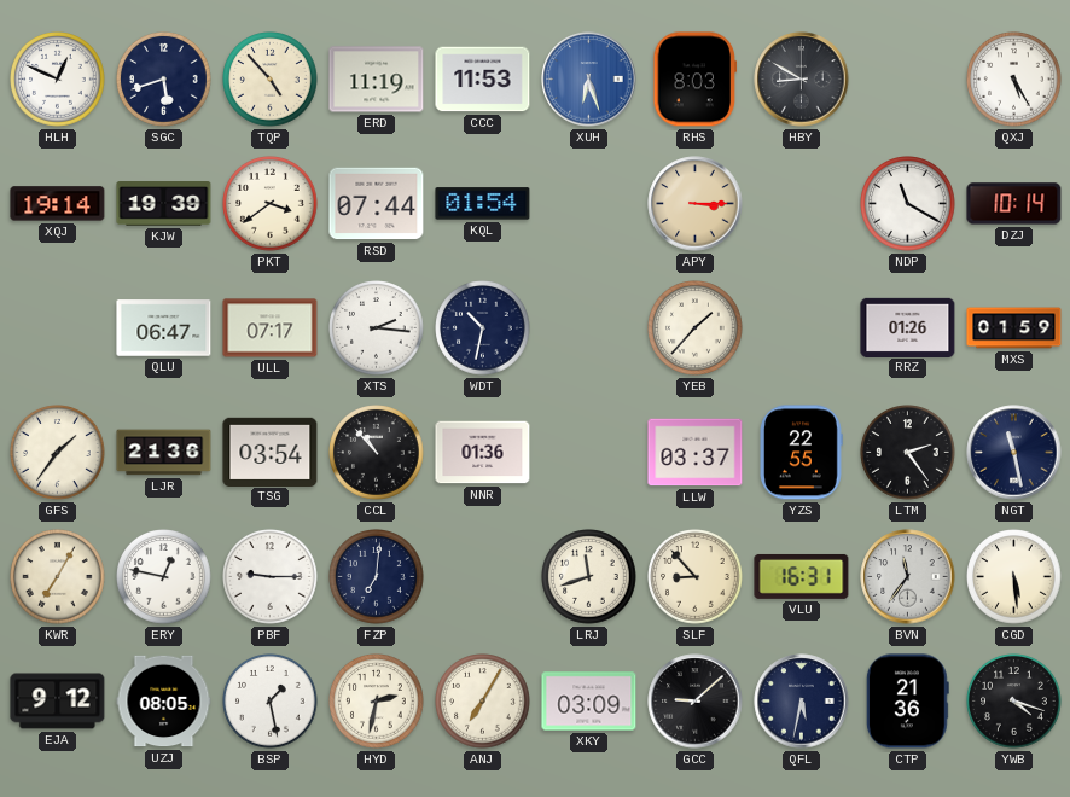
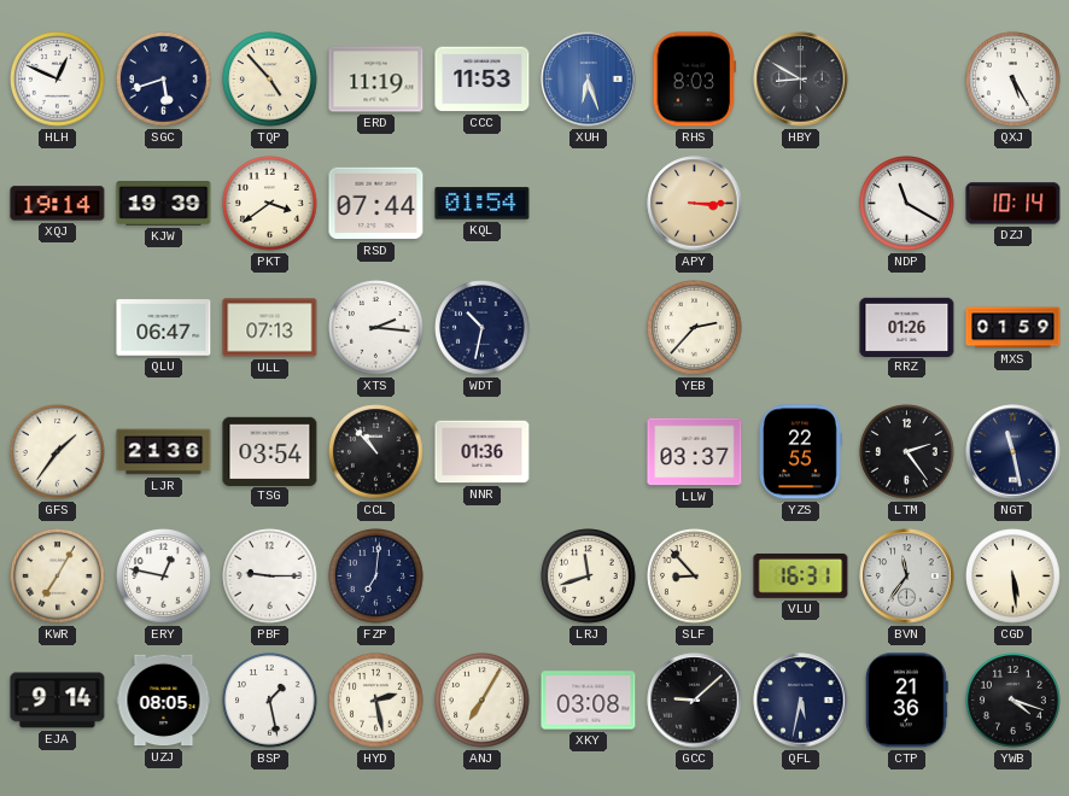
ULL: 07:17 -> 07:13 (270, 328)
YEB: 1:37 -> 2:37 (695, 328)
EJA: 9:12 -> 9:14 (58, 701)
HYD: 2:32 -> 2:28 (376, 701)
XKY: 03:09 -> 03:08 (589, 701)
